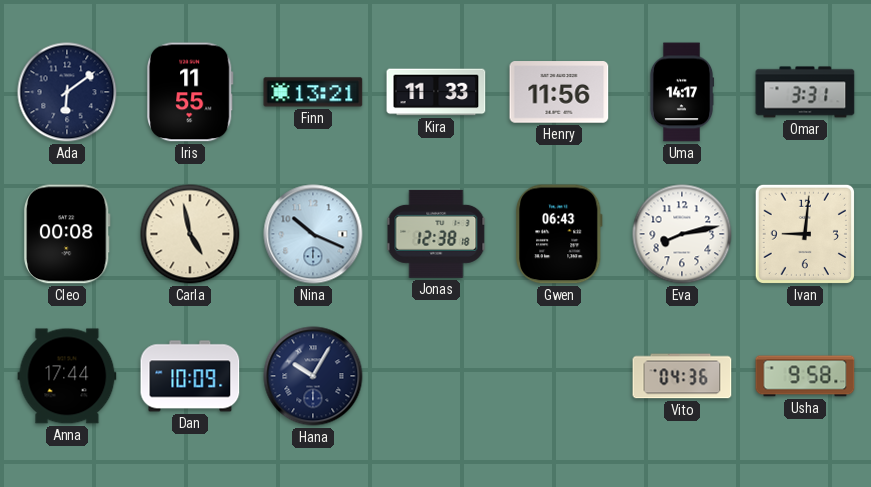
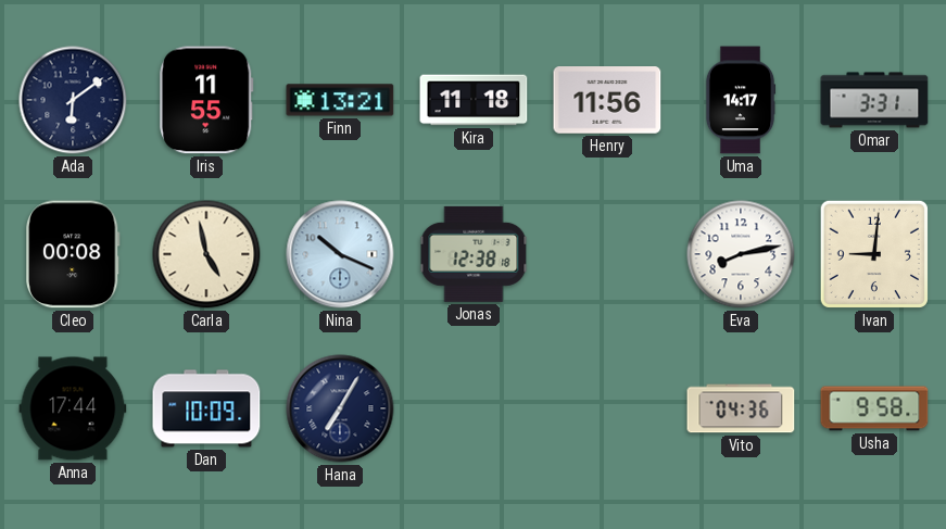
Kira: 11:33 -> 11:18 (474, 100)
Gwen: 06:43 -> none (560, 234)
Hana: 10:05 -> 7:05 (340, 408)
